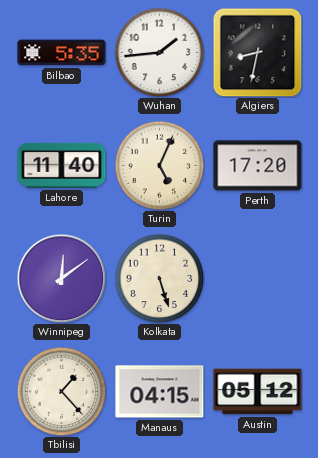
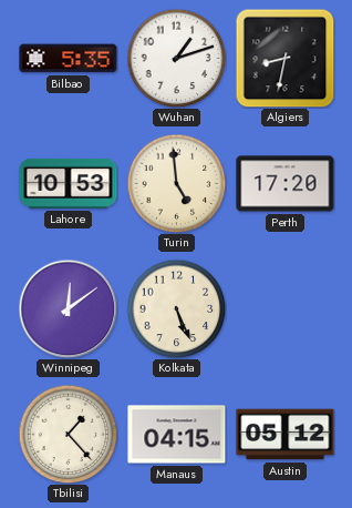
Wuhan: 1:44 -> 1:12 (176, 58)
Lahore: 11:40 -> 10:53 (69, 183)
Turin: 5:04 -> 4:59 (176, 183)
Kolkata: 5:27 -> 5:26 (176, 308)
